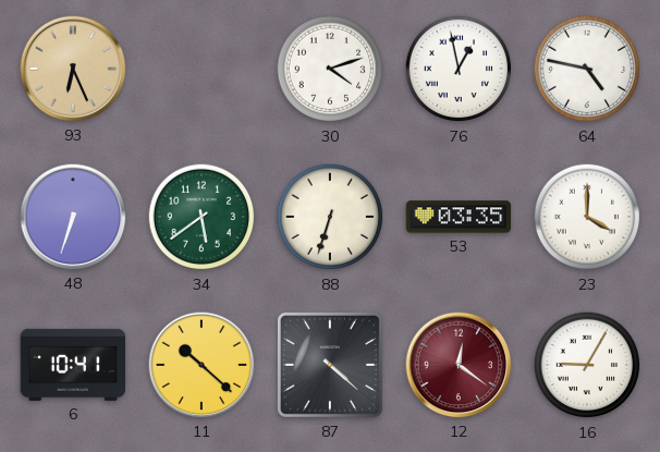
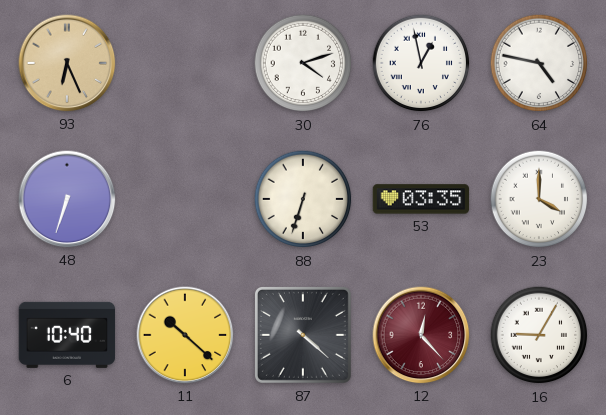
34: 5:39 -> none (201, 217)
6: 10:41 -> 10:40 (67, 335)
12: 12:21 -> 12:23 (421, 335)
